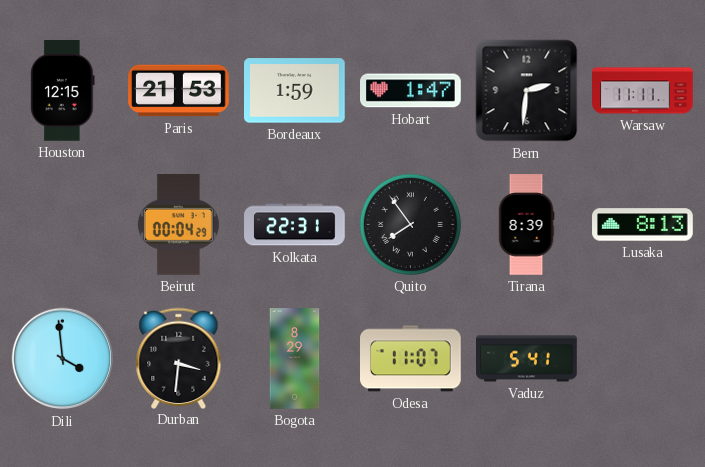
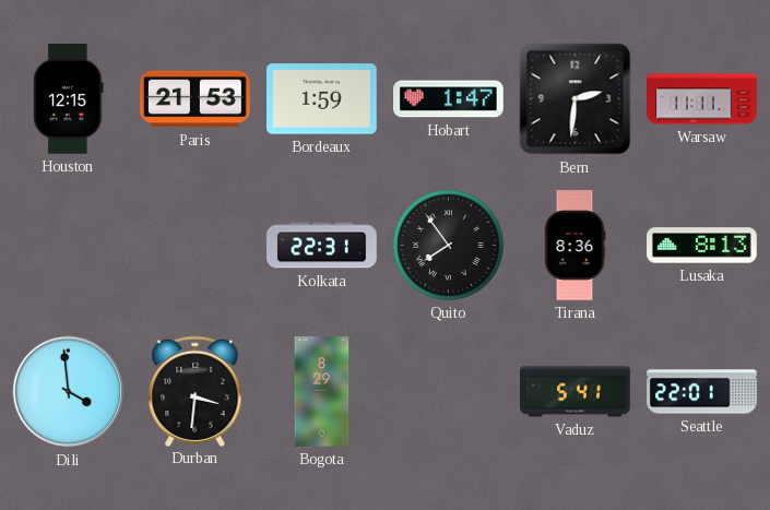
Beirut: 00:04 -> none (178, 225)
Tirana: 8:39 -> 8:36 (574, 246)
Odesa: 11:07 -> none (411, 359)
Seattle: none -> 22:01 (702, 392)
